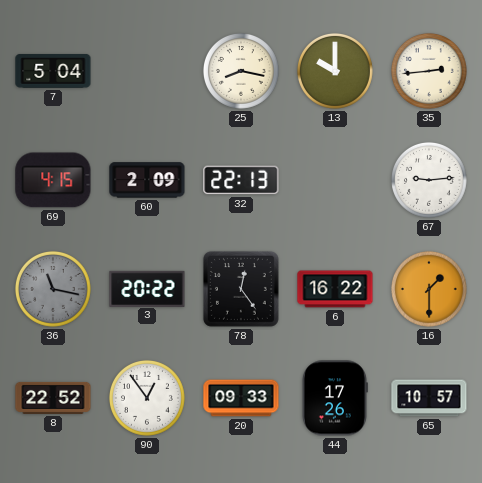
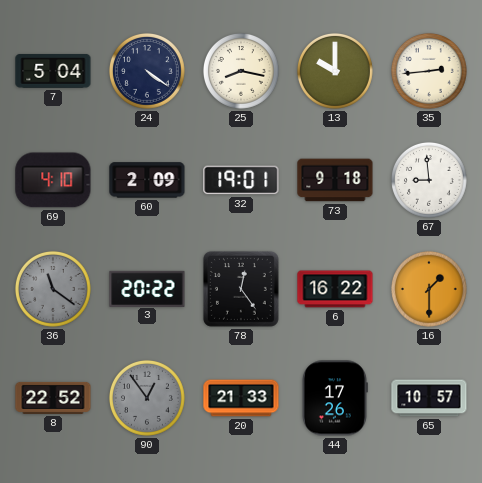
24: none -> 4:21 (147, 71)
69: 4:15 -> 4:10 (53, 180)
32: 22:13 -> 19:01 (241, 180)
73: none -> 9:18 (335, 180)
67: 9:14 -> 8:59 (429, 180)
36: 11:17 -> 11:21 (53, 289)
90 dial: white -> grey (147, 398)
20: 09:33 -> 21:33 (241, 398)
